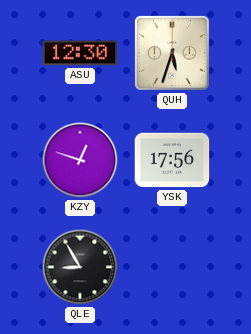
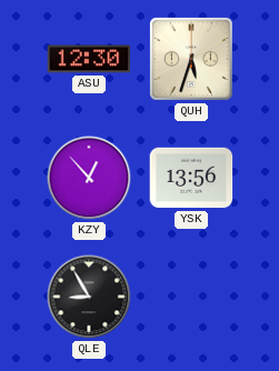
KZY: 12:48 -> 12:53 (89, 178)
YSK: 17:56 -> 13:56 (191, 178)
